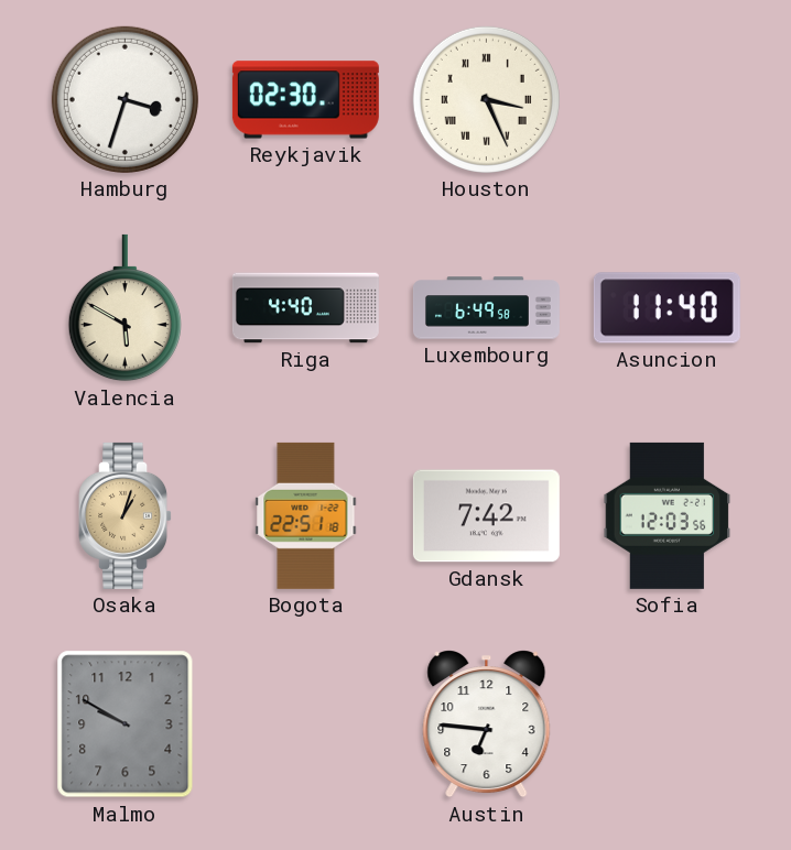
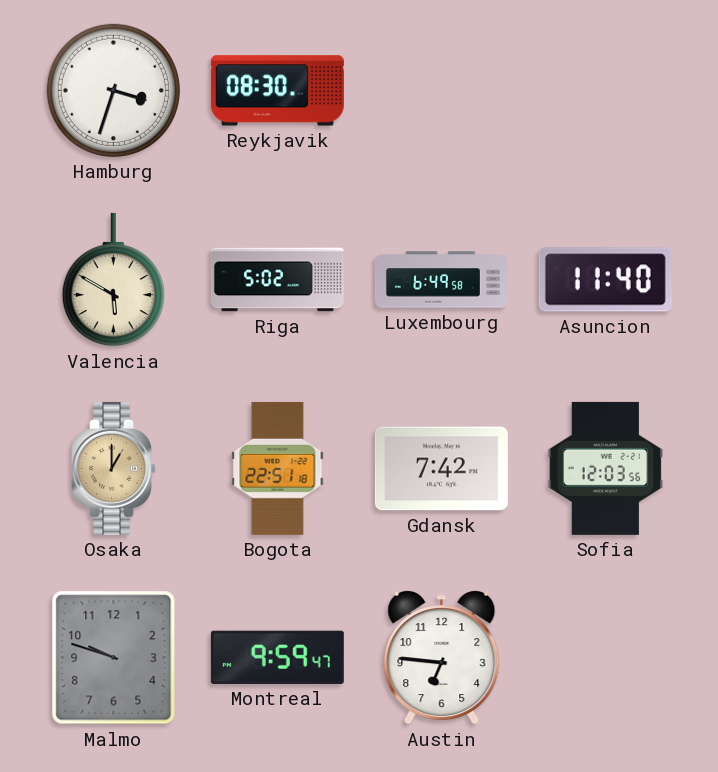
Reykjavik: 02:30 -> 08:30 (277, 91)
Houston: 3:26 -> none (486, 99)
Riga: 4:40 -> 5:02 (277, 280)
Osaka: 1:03 -> 1:00 (114, 468)
Malmo: 9:50 -> 9:48 (114, 658)
Montreal: none -> 9:59 (277, 657)
